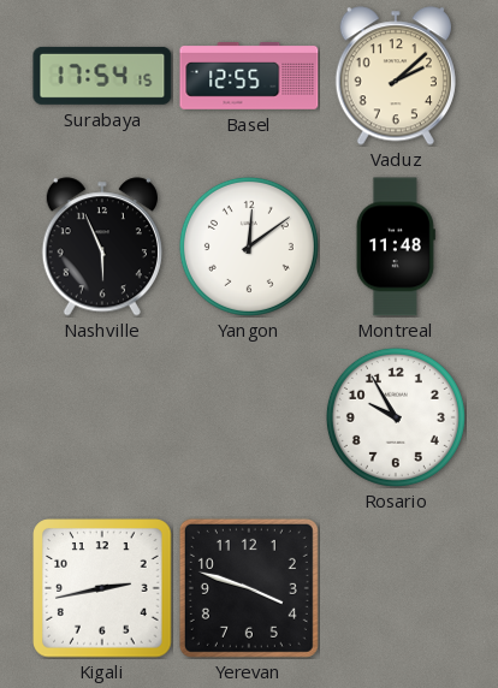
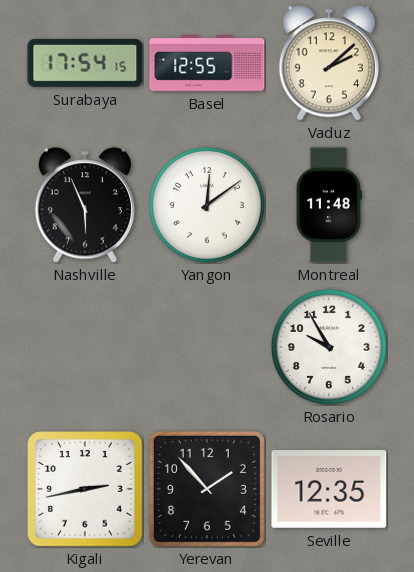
Yerevan: 3:48 -> 1:53 (207, 489)
Seville: none -> 12:35 (329, 490)
